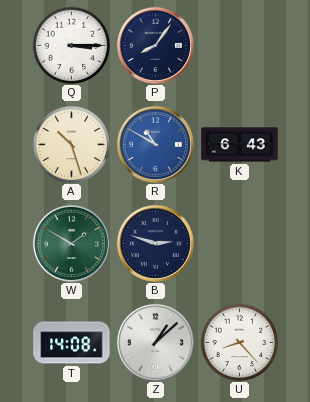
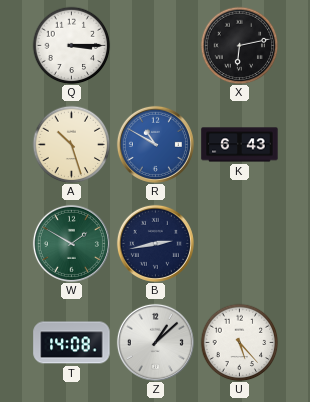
P: 8:06 -> none (155, 45)
X: none -> 6:13 (239, 45)
B: 2:48 -> 2:43 (155, 243)
U: 8:23 -> 5:23 (239, 342)
